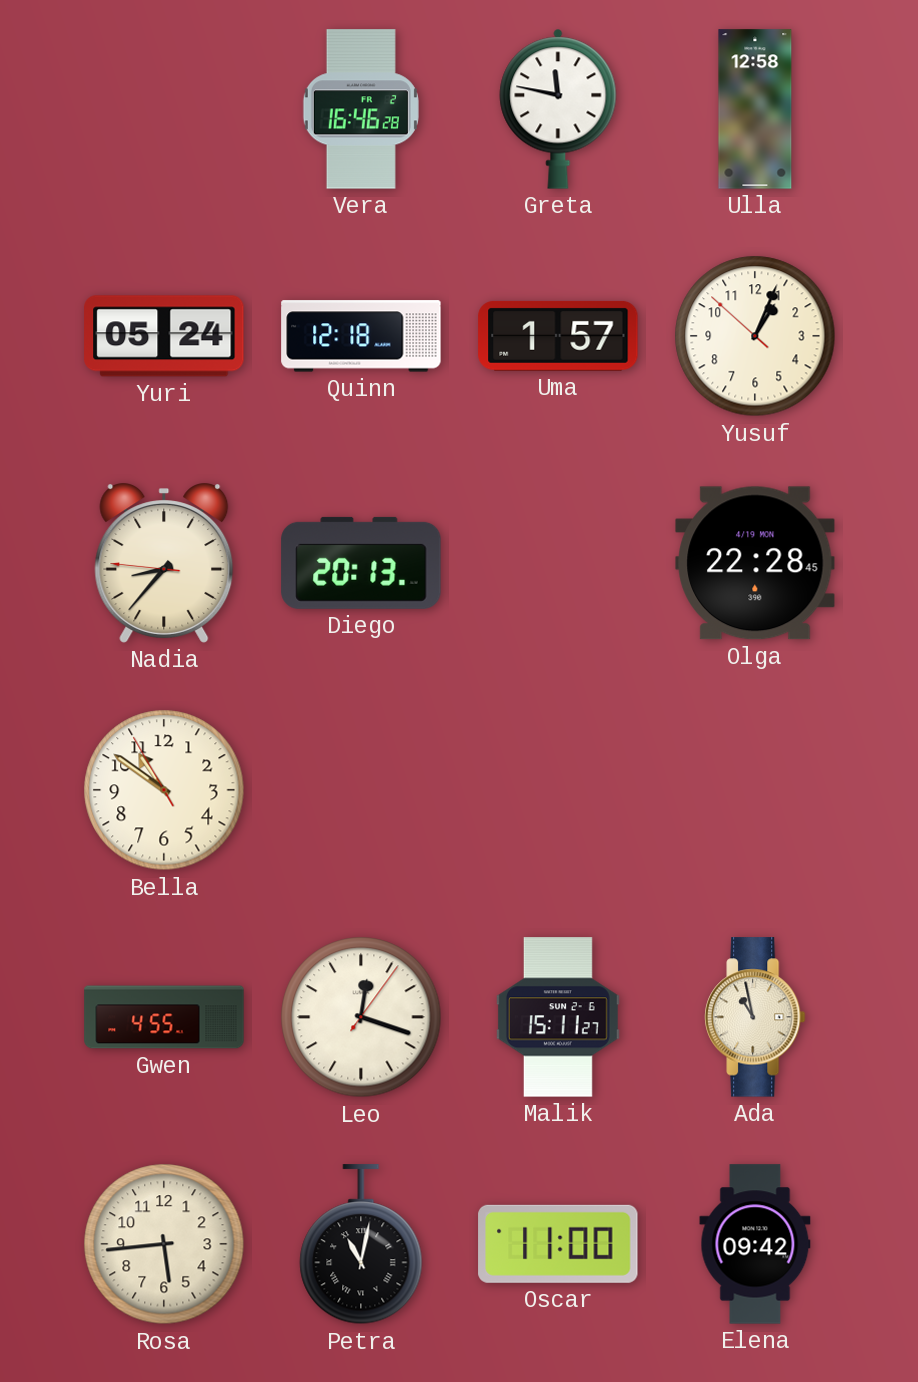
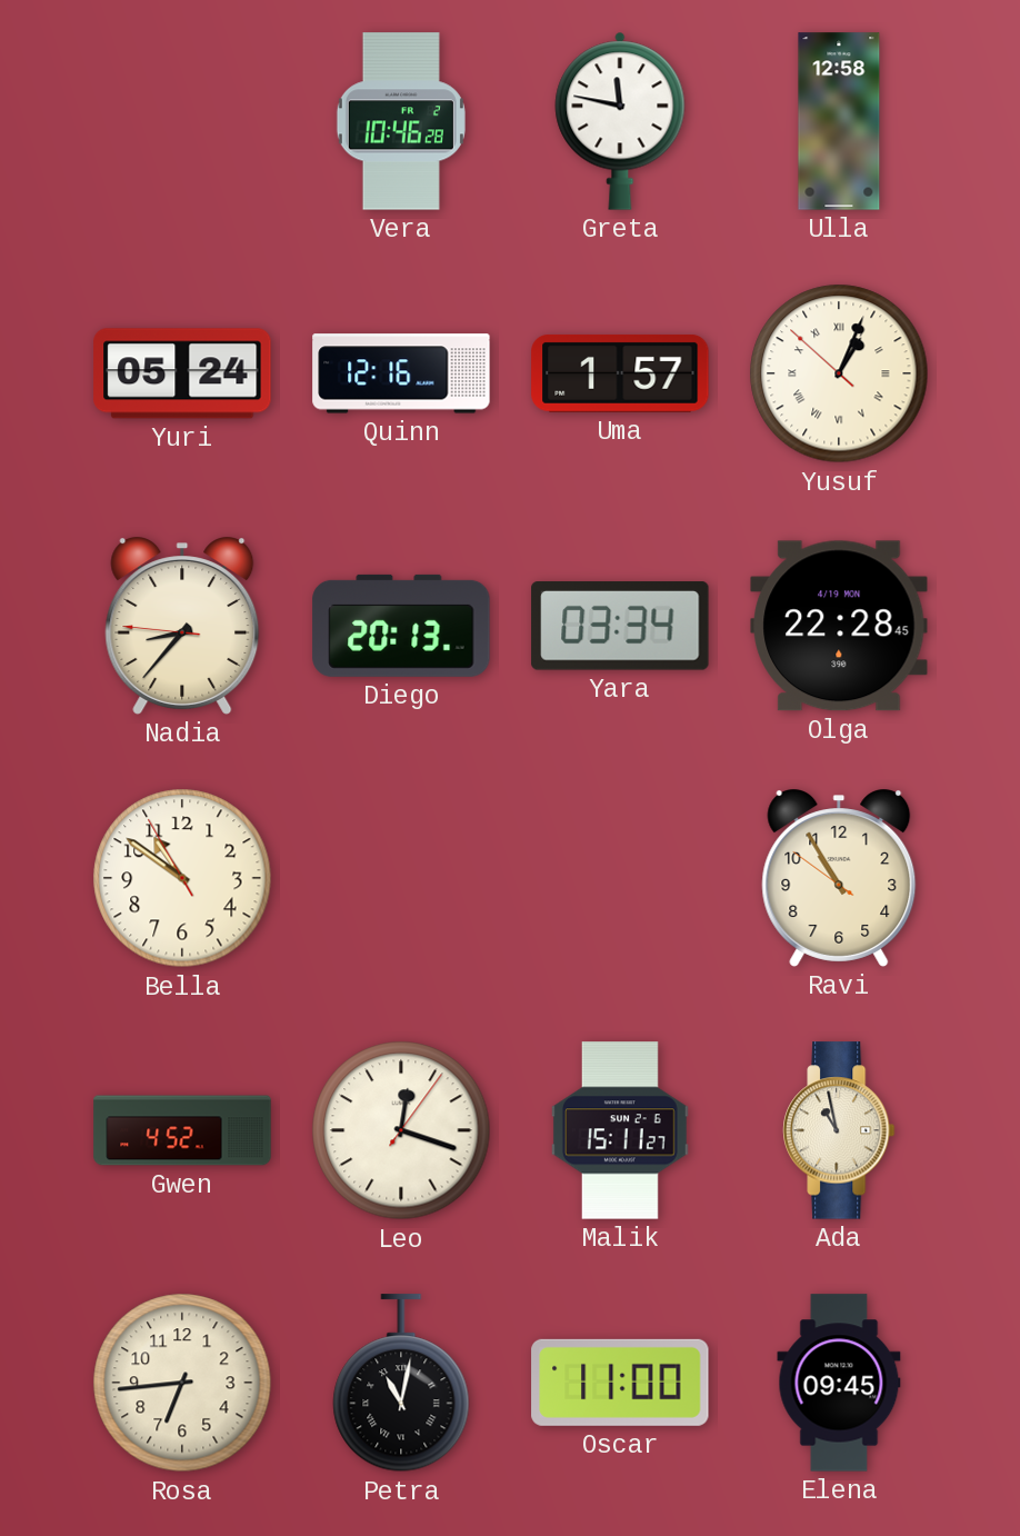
Vera: 16:46 -> 10:46 (401, 121)
Quinn: 12:18 -> 12:16 (401, 373)
Yusuf numerals: Arabic -> Roman (839, 373)
Yara: none -> 03:34 (620, 626)
Ravi: none -> 10:54 (839, 878)
Gwen: 4:55 -> 4:52 (182, 1130)
Rosa: 5:44 -> 6:44 (182, 1383)
Elena: 09:42 -> 09:45 (839, 1383)
